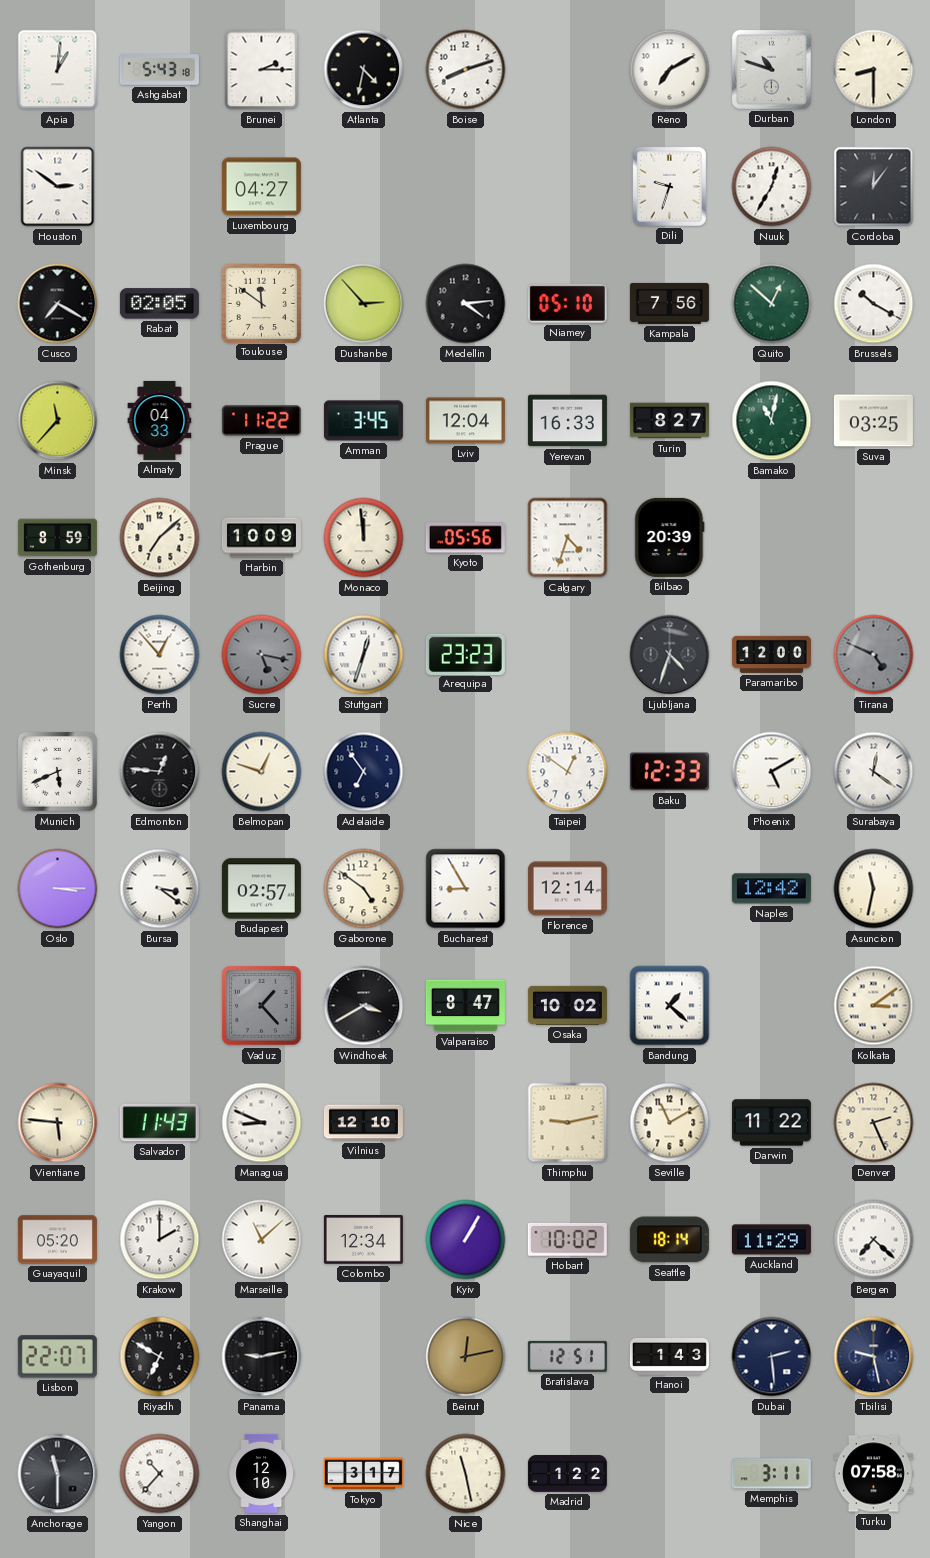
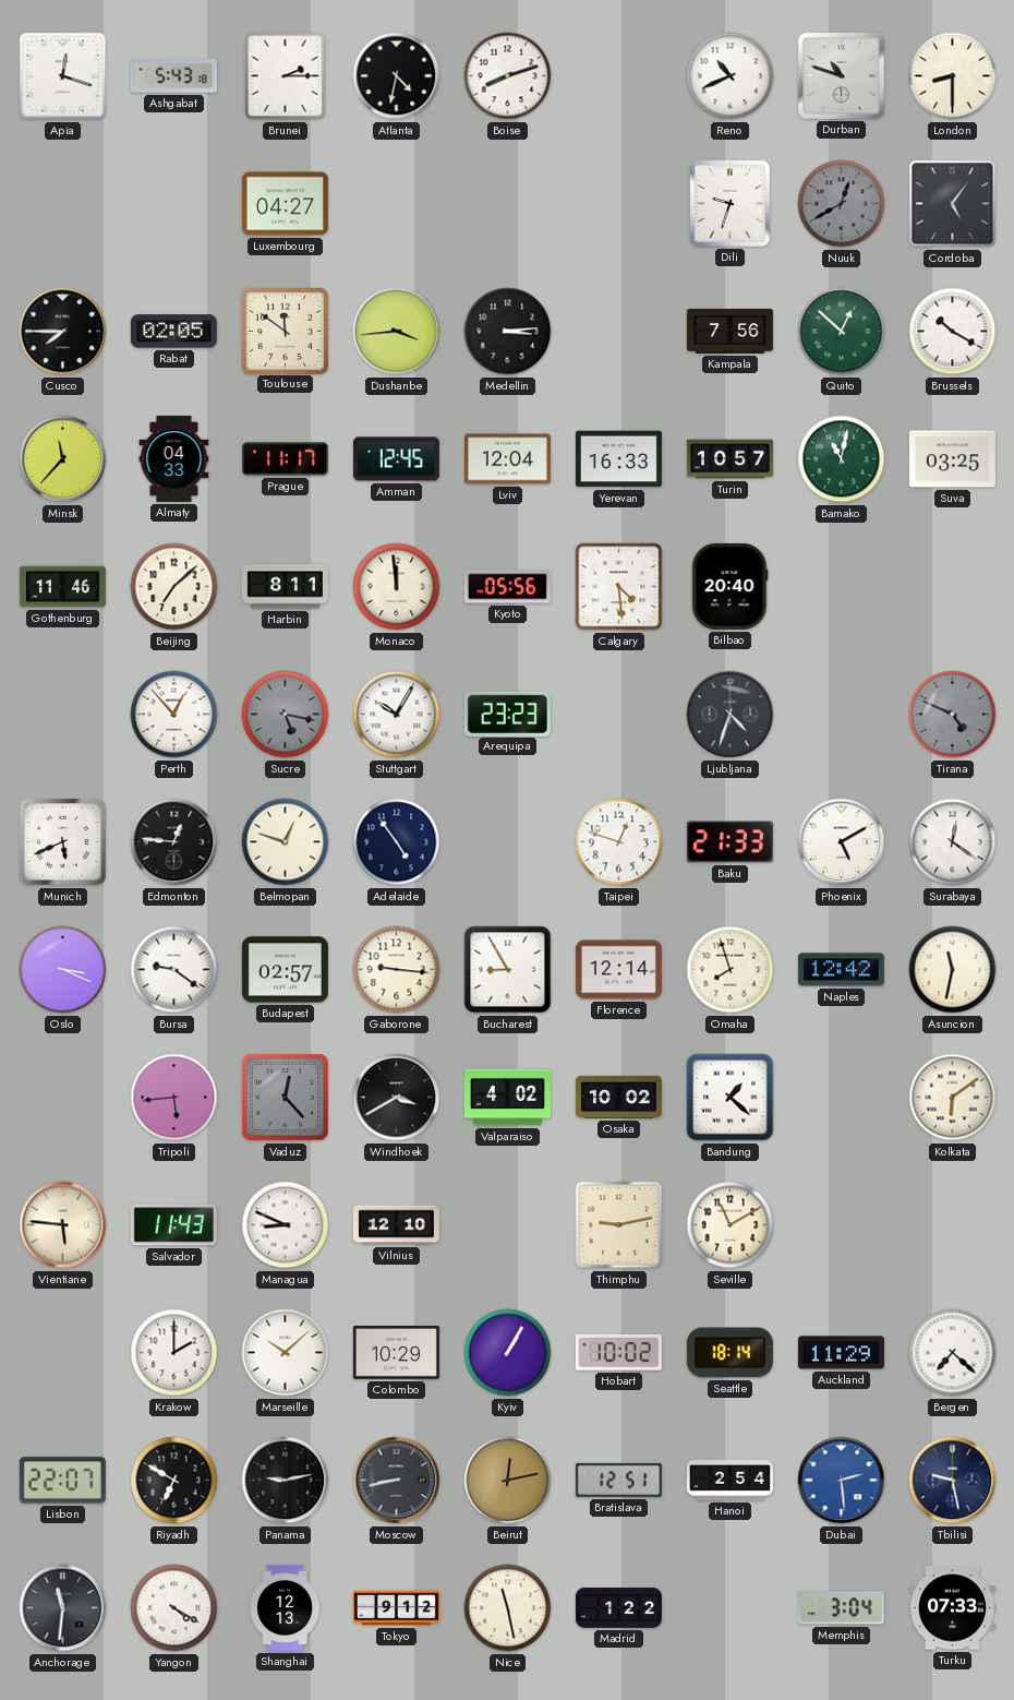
Apia: 1:01 -> 12:18 (63, 76)
Reno: 7:10 -> 10:41 (731, 76)
Houston: 2:51 -> none (58, 187)
Nuuk: 12:35 -> 12:40 (842, 204)
Nuuk dial: white -> grey (842, 204)
Cordoba: 12:06 -> 5:06 (953, 204)
Cusco: 7:20 -> 7:45 (63, 332)
Dushanbe: 2:53 -> 3:44 (397, 332)
Medellin: 4:14 -> 3:14 (508, 332)
Niamey: 05:10 -> none (567, 303)
Prague: 11:22 -> 11:17 (285, 459)
Amman: 3:45 -> 12:45 (396, 459)
Turin: 8:27 -> 10:57 (729, 459)
Gothenburg: 8:59 -> 11:46 (62, 587)
Harbin: 10:09 -> 8:11 (285, 587)
Calgary: 4:33 -> 4:29 (619, 587)
Bilbao: 20:39 -> 20:40 (731, 586)
Stuttgart: 12:33 -> 10:05 (397, 715)
Paramaribo: 12:00 -> none (771, 654)
Adelaide: 6:54 -> 4:54 (397, 842)
Taipei: 12:51 -> 12:48 (619, 842)
Baku: 12:33 -> 21:33 (729, 842)
Oslo: 3:15 -> 3:19 (63, 970)
Bursa: 3:21 -> 9:21 (174, 970)
Gaborone: 4:51 -> 9:16 (397, 970)
Omaha: none -> 7:57 (731, 970)
Tripoli: none -> 5:44 (174, 1098)
Vaduz: 1:23 -> 12:23 (286, 1098)
Valparaiso: 8:47 -> 4:02 (507, 1098)
Kolkata: 3:09 -> 6:09 (953, 1098)
Darwin: 11:22 -> none (771, 1123)
Denver: 2:26 -> none (874, 1123)
Guayaquil: 05:20 -> none (57, 1240)
Marseille: 11:08 -> 10:08 (286, 1353)
Colombo: 12:34 -> 10:29 (396, 1353)
Moscow: none -> 8:43 (397, 1481)
Hanoi: 1:43 -> 2:54 (729, 1480)
Dubai dial: navy -> blue (842, 1481)
Anchorage: 11:30 -> 11:31 (63, 1608)
Yangon: 10:37 -> 4:20 (174, 1608)
Shanghai: 12:10 -> 12:13 (285, 1607)
Tokyo: 3:17 -> 9:12 (396, 1608)
Memphis: 3:11 -> 3:04 (841, 1608)
Turku: 07:58 -> 07:33 (952, 1608)
